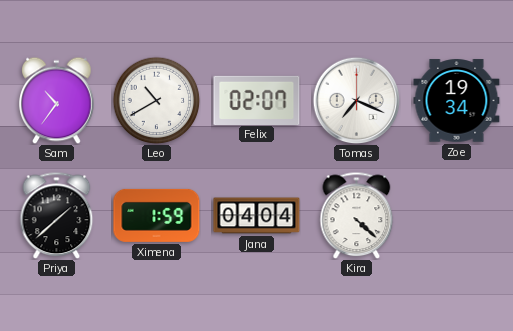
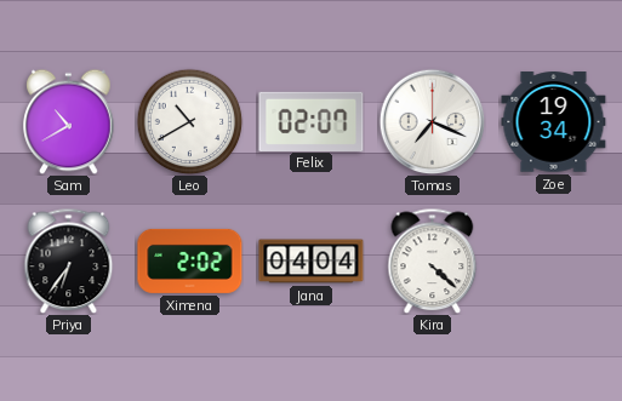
Sam: 10:36 -> 10:40 (69, 121)
Priya: 1:38 -> 6:36 (69, 260)
Ximena: 1:59 -> 2:02 (190, 260)
